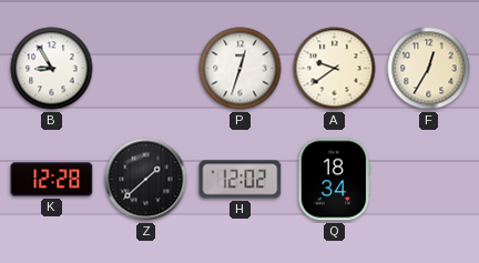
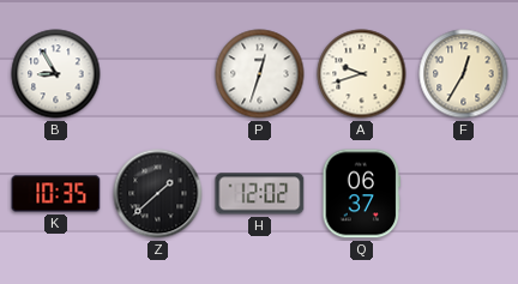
A: 9:39 -> 9:42 (362, 74)
K: 12:28 -> 10:35 (56, 194)
Q: 18:34 -> 06:37 (362, 194)
